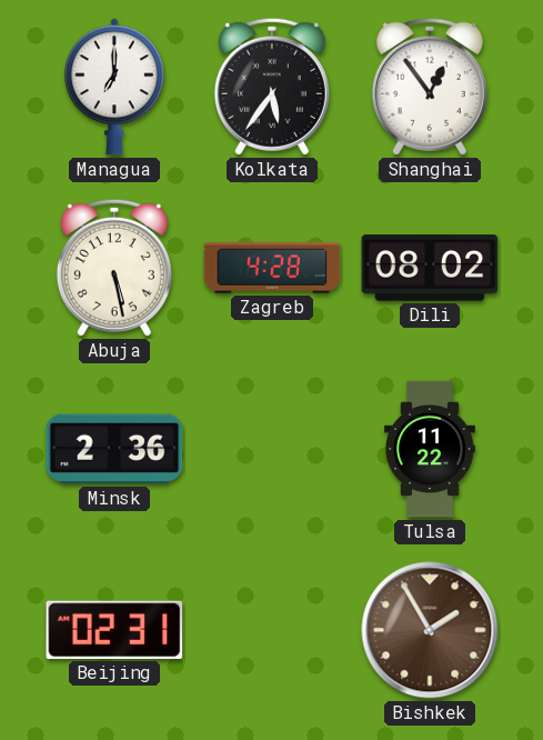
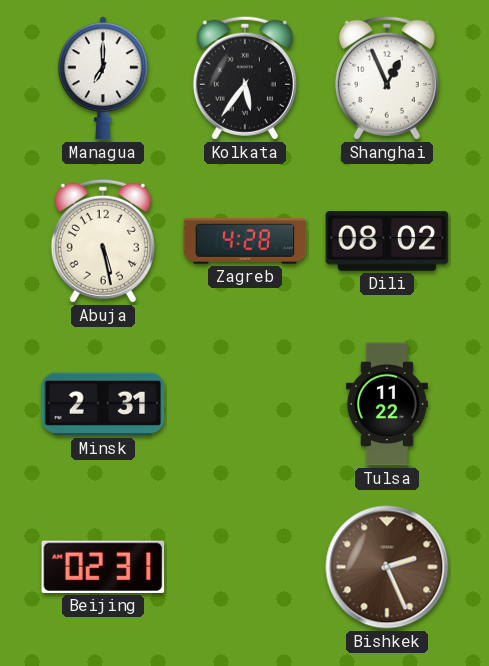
Shanghai: 12:54 -> 12:56 (387, 78)
Minsk: 2:36 -> 2:31 (103, 404)
Bishkek: 1:55 -> 2:26 (387, 567)
